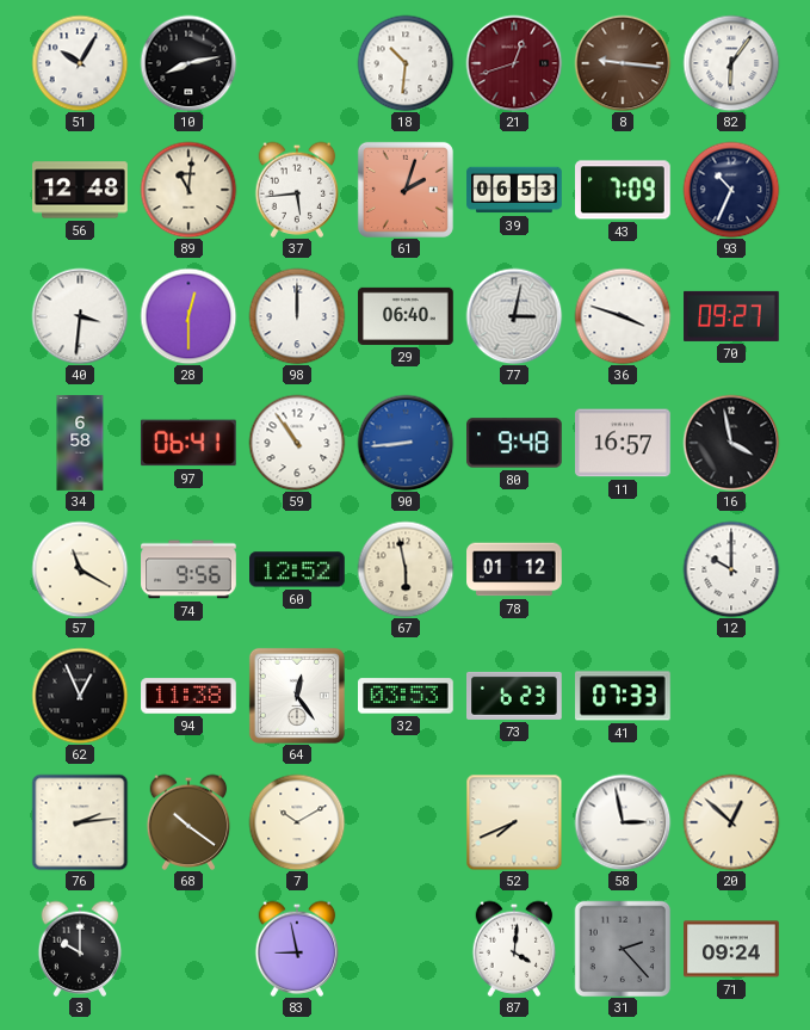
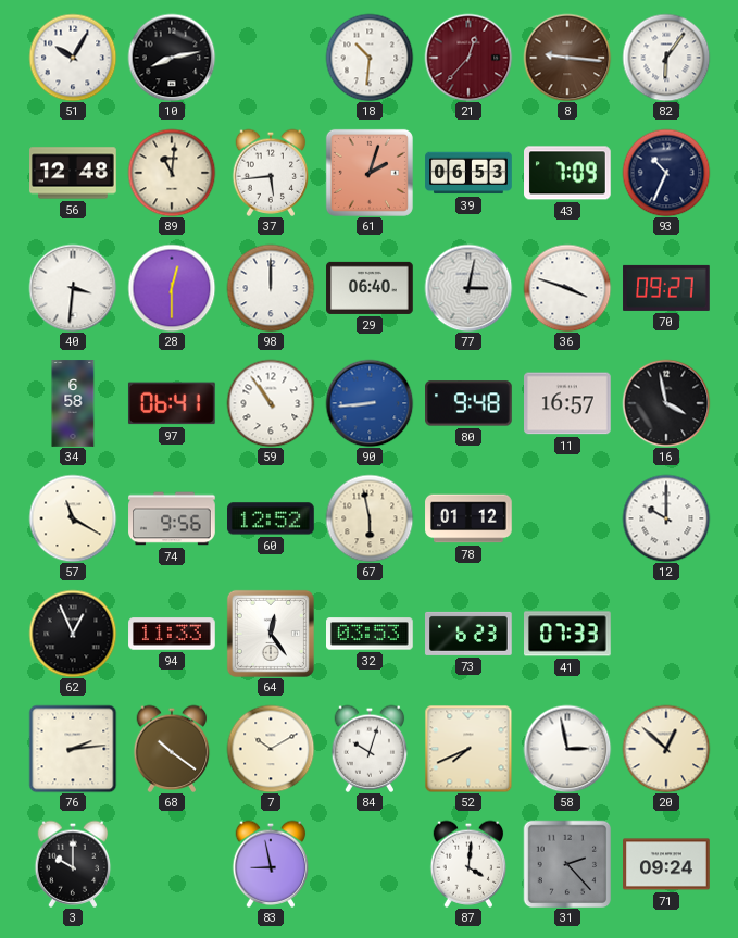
21: 12:42 -> 12:37 (468, 58)
94: 11:38 -> 11:33 (172, 634)
84: none -> 10:03 (370, 749)
